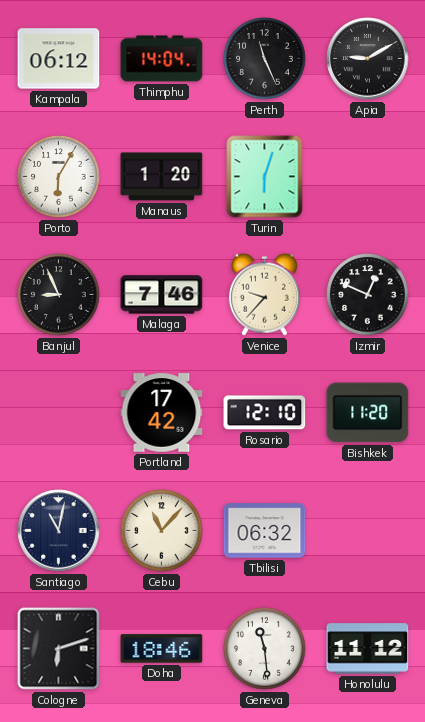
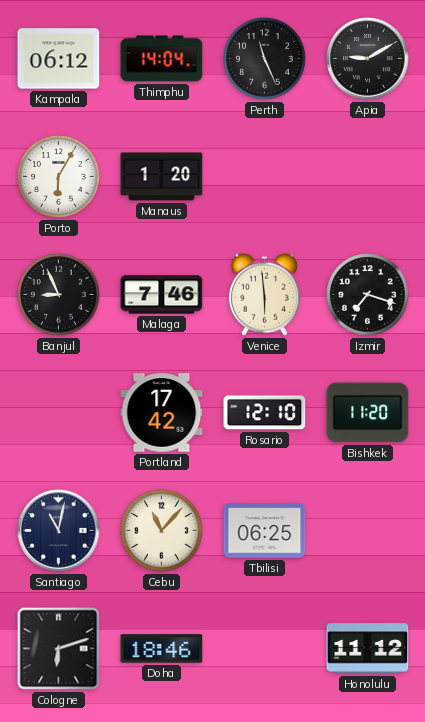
Turin: 6:03 -> none (265, 177)
Venice: 9:37 -> 5:59 (264, 294)
Izmir: 12:49 -> 7:18 (368, 295)
Tbilisi: 06:32 -> 06:25 (265, 531)
Geneva: 11:29 -> none (265, 649)
